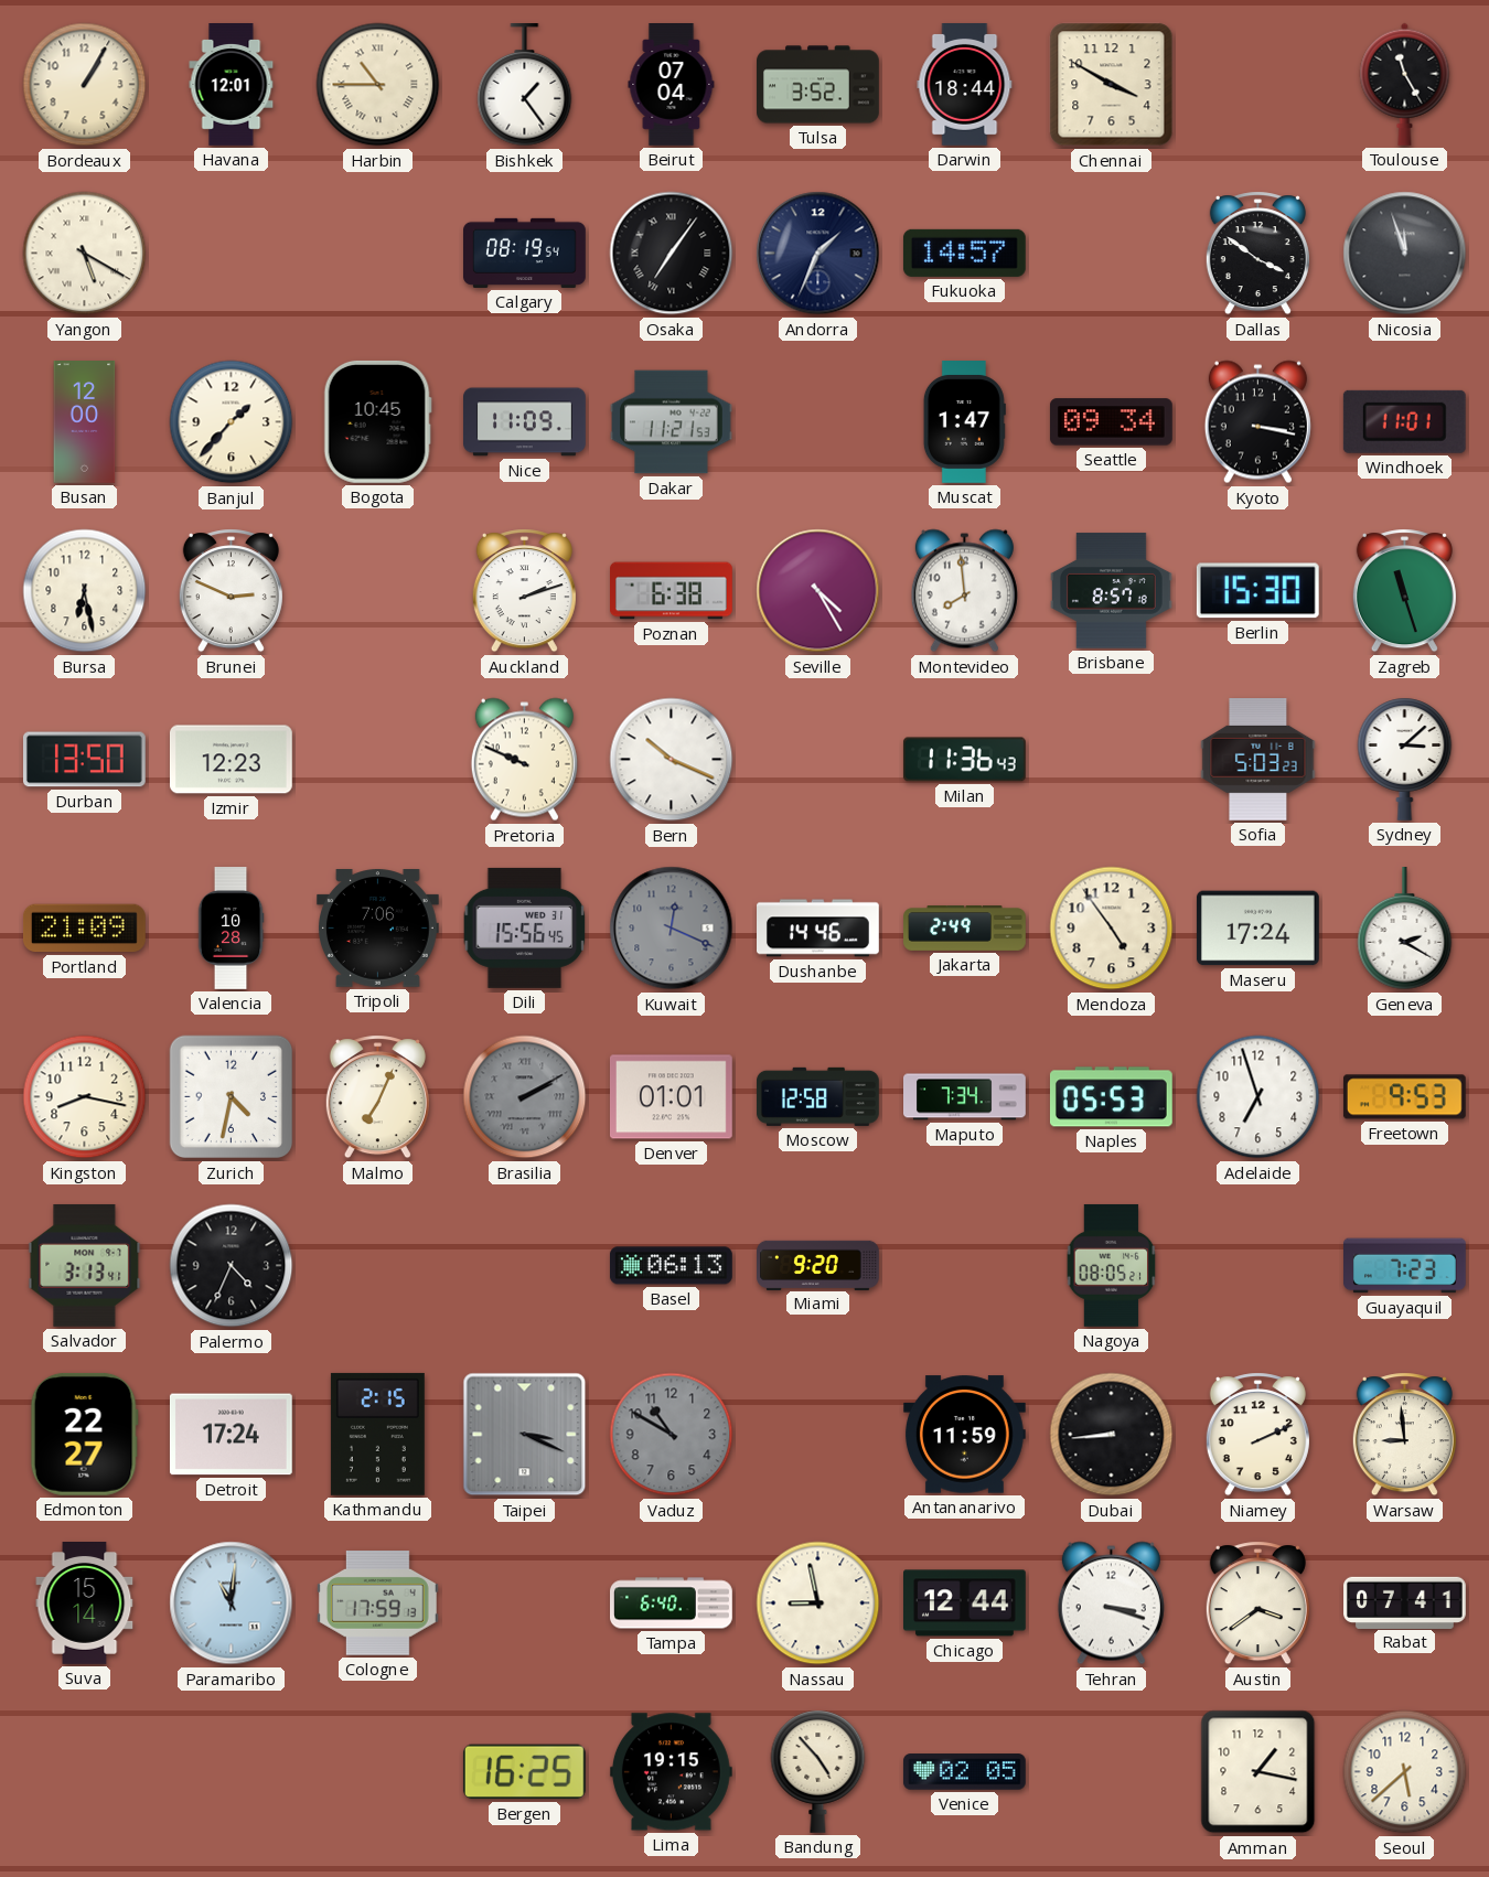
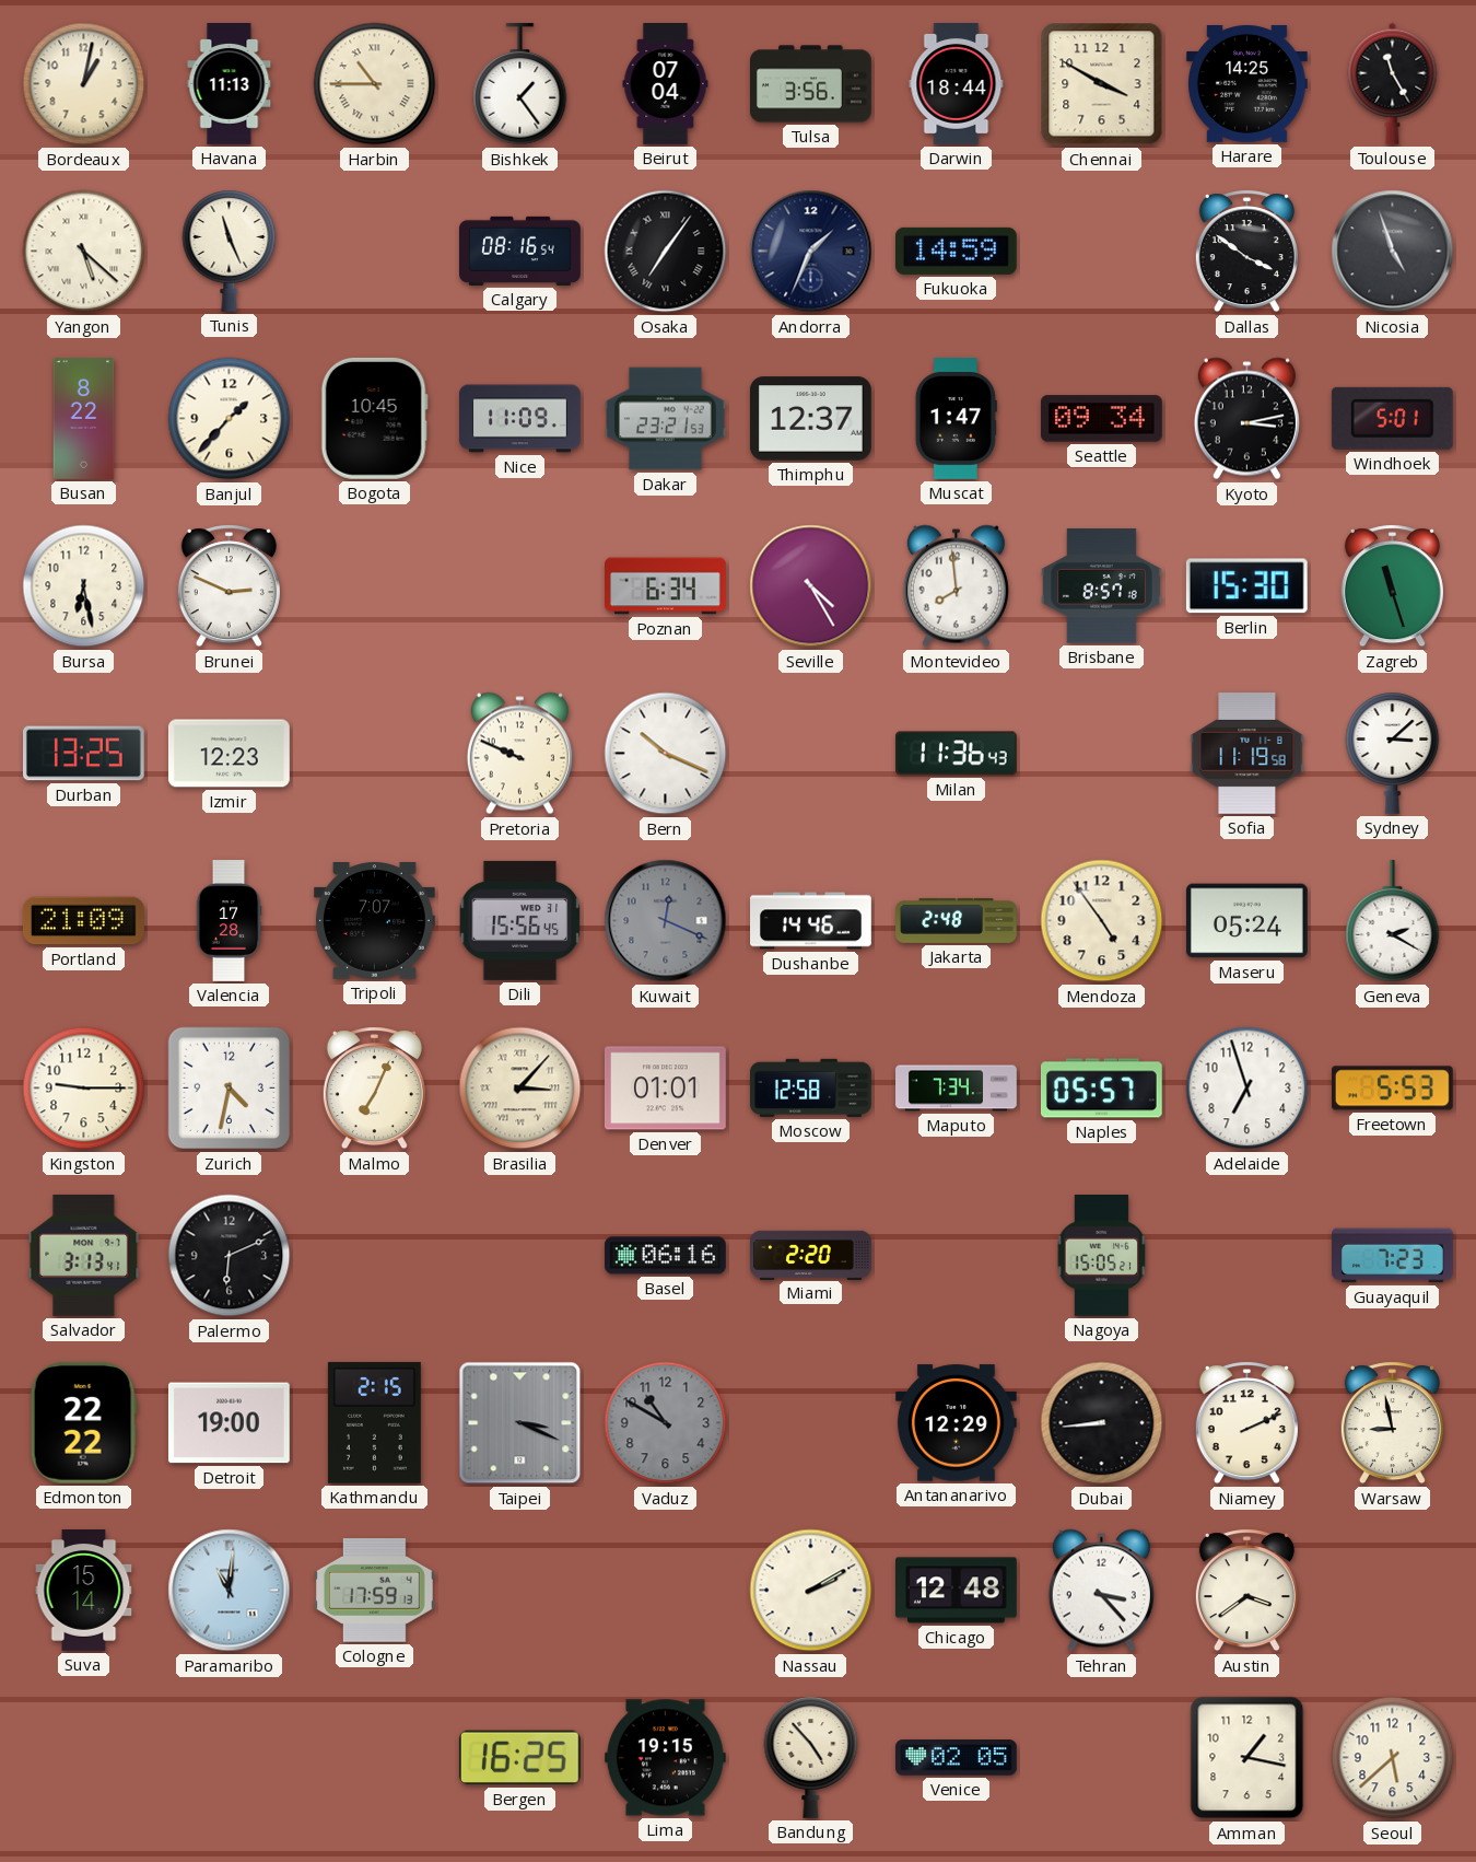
Bordeaux: 1:05 -> 1:02 (84, 84)
Havana: 12:01 -> 11:13 (230, 84)
Tulsa: 3:52 -> 3:56 (811, 84)
Harare: none -> 14:25 (1246, 83)
Yangon: 5:20 -> 5:22 (84, 252)
Tunis: none -> 11:26 (230, 251)
Calgary: 08:19 -> 08:16 (520, 251)
Fukuoka: 14:57 -> 14:59 (956, 251)
Nicosia: 11:57 -> 4:57 (1393, 252)
Busan: 12:00 -> 8:22 (84, 419)
Dakar: 11:21 -> 23:21 (666, 419)
Thimphu: none -> 12:37 (810, 419)
Kyoto: 3:17 -> 3:13 (1246, 419)
Windhoek: 11:01 -> 5:01 (1392, 418)
Auckland: 2:12 -> none (524, 591)
Poznan: 6:38 -> 6:34 (666, 586)
Durban: 13:50 -> 13:25 (83, 754)
Sofia: 5:03 -> 11:19 (1247, 754)
Valencia: 10:28 -> 17:28 (229, 921)
Tripoli: 7:06 -> 7:07 (374, 921)
Jakarta: 2:49 -> 2:48 (957, 921)
Maseru: 17:24 -> 05:24 (1246, 921)
Kingston: 8:17 -> 9:15 (84, 1089)
Brasilia: 2:10 -> 3:07 (520, 1089)
Brasilia dial: grey -> cream (520, 1089)
Naples: 05:53 -> 05:57 (1101, 1089)
Freetown: 9:53 -> 5:53 (1392, 1089)
Palermo: 4:34 -> 6:11 (230, 1256)
Basel: 06:13 -> 06:16 (665, 1256)
Miami: 9:20 -> 2:20 (811, 1255)
Nagoya: 08:05 -> 15:05 (1102, 1255)
Edmonton: 22:27 -> 22:22 (83, 1422)
Detroit: 17:24 -> 19:00 (229, 1423)
Antananarivo: 11:59 -> 12:29 (956, 1423)
Warsaw: 8:59 -> 8:58 (1392, 1423)
Tampa: 6:40 -> none (672, 1604)
Nassau: 8:58 -> 2:10 (811, 1591)
Chicago: 12:44 -> 12:48 (957, 1591)
Tehran: 3:18 -> 3:23 (1101, 1591)
Rabat: 07:41 -> none (1405, 1602)
